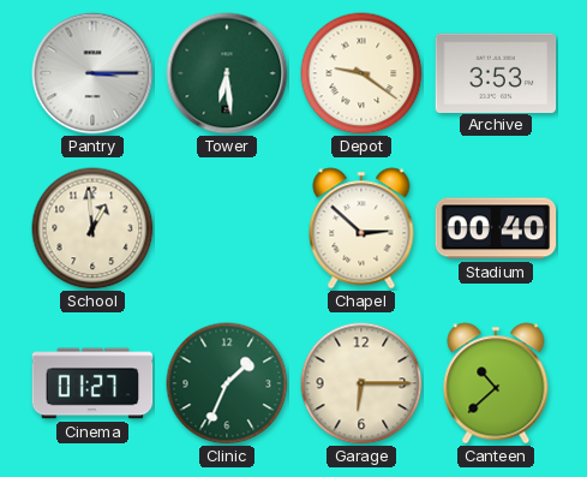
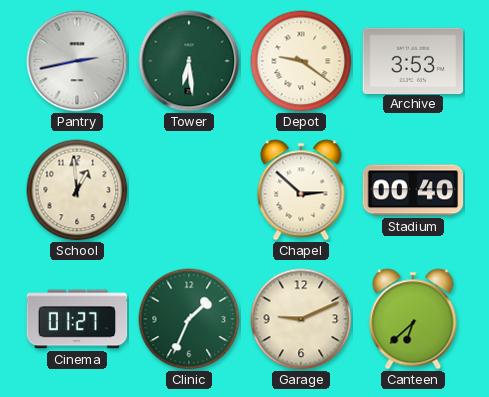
Pantry: 3:15 -> 2:43 (77, 61)
Garage: 6:15 -> 9:11 (301, 319)
Canteen: 10:38 -> 6:38 (413, 319)
